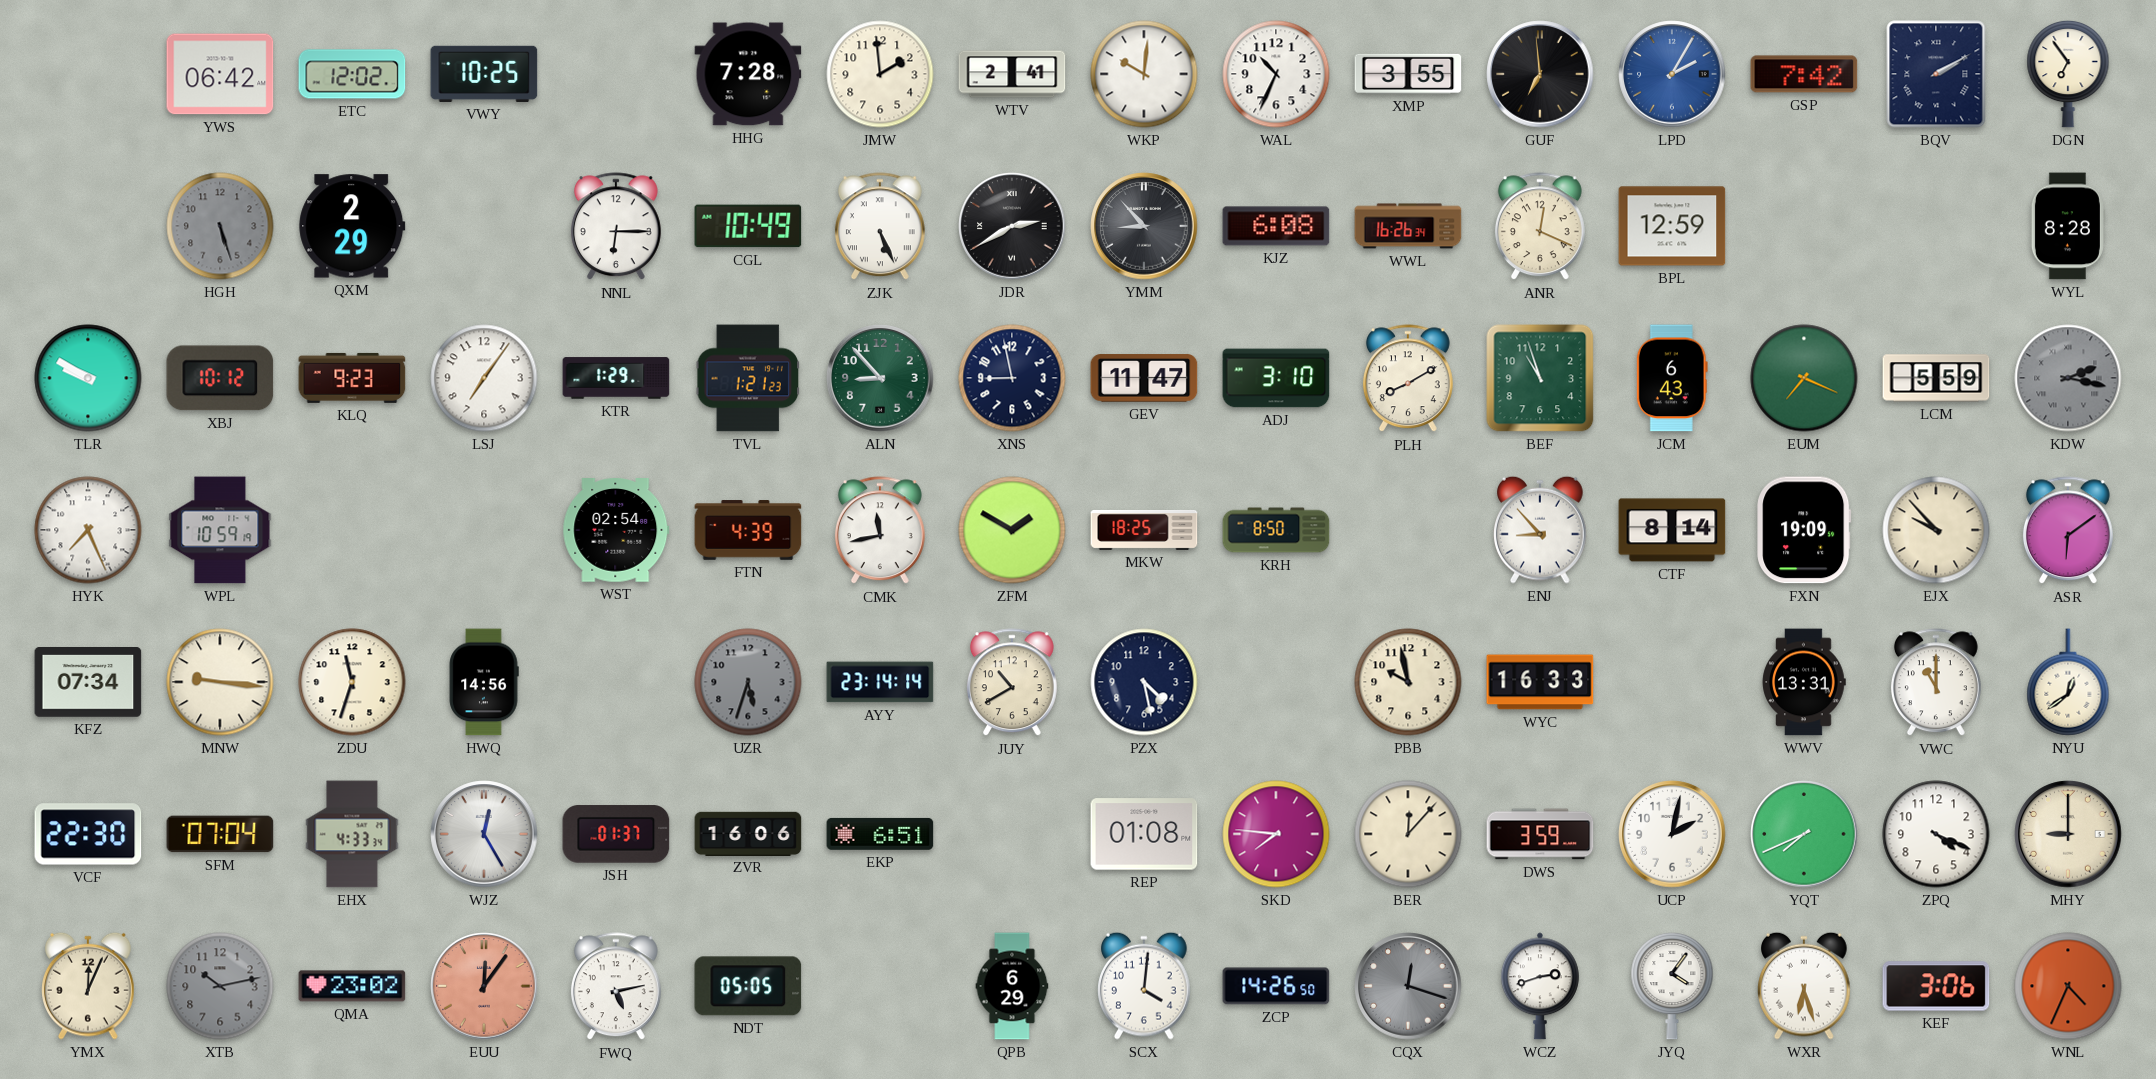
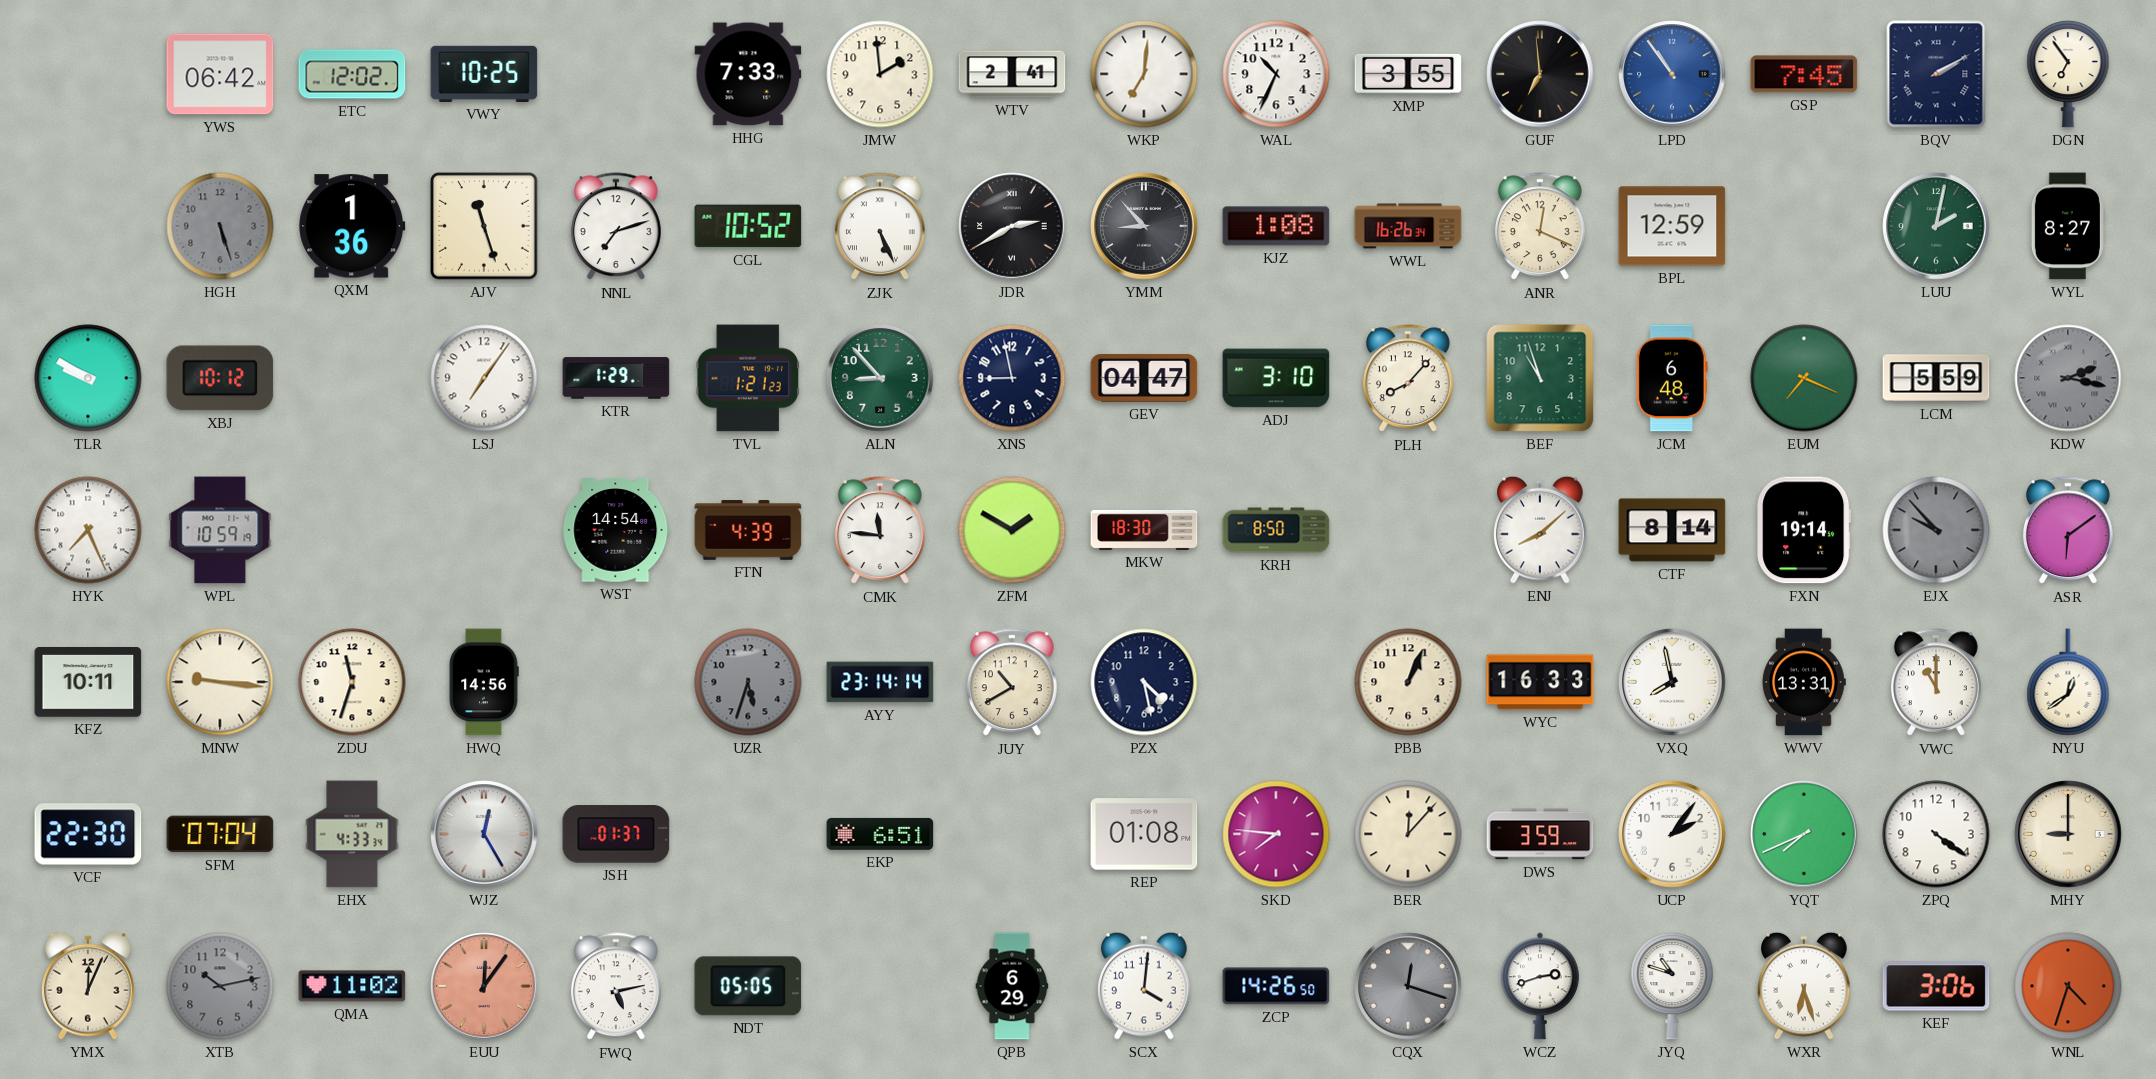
HHG: 7:28 -> 7:33 (748, 74)
WKP: 10:01 -> 7:01 (1144, 74)
LPD: 2:05 -> 10:54 (1672, 74)
GSP: 7:42 -> 7:45 (1804, 74)
QXM: 2:29 -> 1:36 (352, 226)
AJV: none -> 11:27 (485, 227)
NNL: 6:15 -> 7:12 (616, 227)
CGL: 10:49 -> 10:52 (748, 226)
KJZ: 6:08 -> 1:08 (1276, 226)
LUU: none -> 2:02 (1936, 226)
WYL: 8:28 -> 8:27 (2068, 226)
KLQ: 9:23 -> none (352, 378)
GEV: 11:47 -> 04:47 (1144, 378)
PLH: 8:10 -> 8:07 (1408, 379)
JCM: 6:43 -> 6:48 (1672, 378)
WST: 02:54 -> 14:54 (616, 530)
CMK: 11:43 -> 11:46 (880, 531)
MKW: 18:25 -> 18:30 (1144, 530)
ENJ: 8:53 -> 8:08 (1541, 530)
FXN: 19:09 -> 19:14 (1804, 530)
EJX dial: cream -> grey (1936, 530)
KFZ: 07:34 -> 10:11 (88, 683)
PBB: 9:58 -> 1:04 (1408, 682)
VXQ: none -> 7:58 (1672, 682)
ZVR: 16:06 -> none (748, 833)
UCP: 2:02 -> 2:06 (1672, 834)
ZPQ: 4:19 -> 4:21 (1936, 834)
QMA: 23:02 -> 11:02 (352, 986)
JYQ: 4:06 -> 10:48 (1672, 986)
WNL: 4:34 -> 4:33 (2068, 986)
